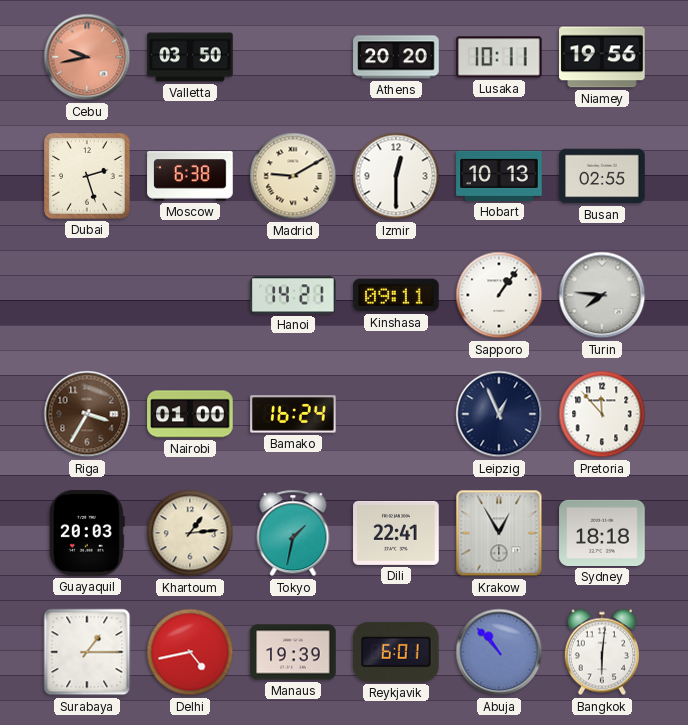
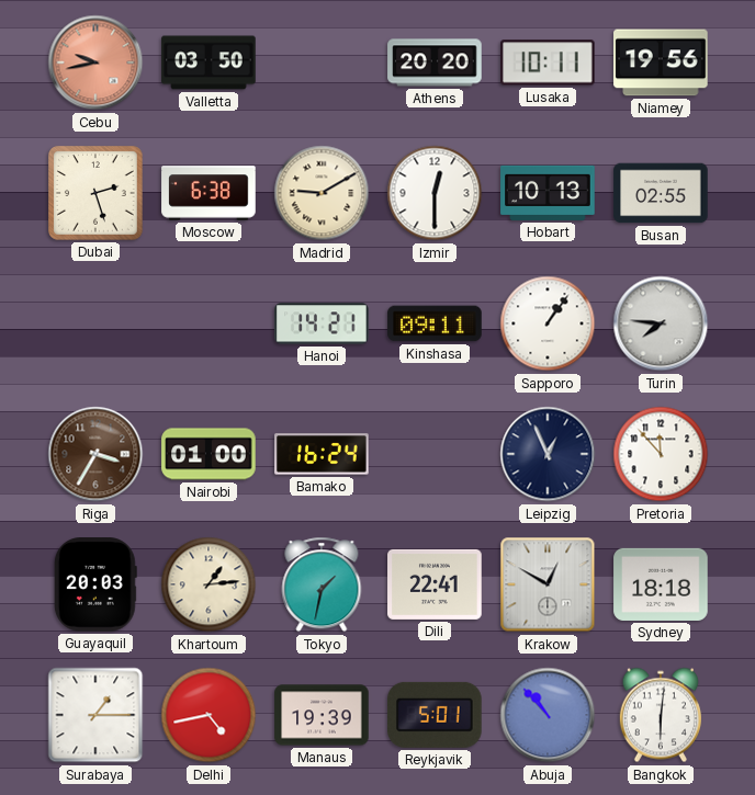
Krakow: 12:55 -> 12:50 (548, 584)
Reykjavik: 6:01 -> 5:01 (436, 715)
